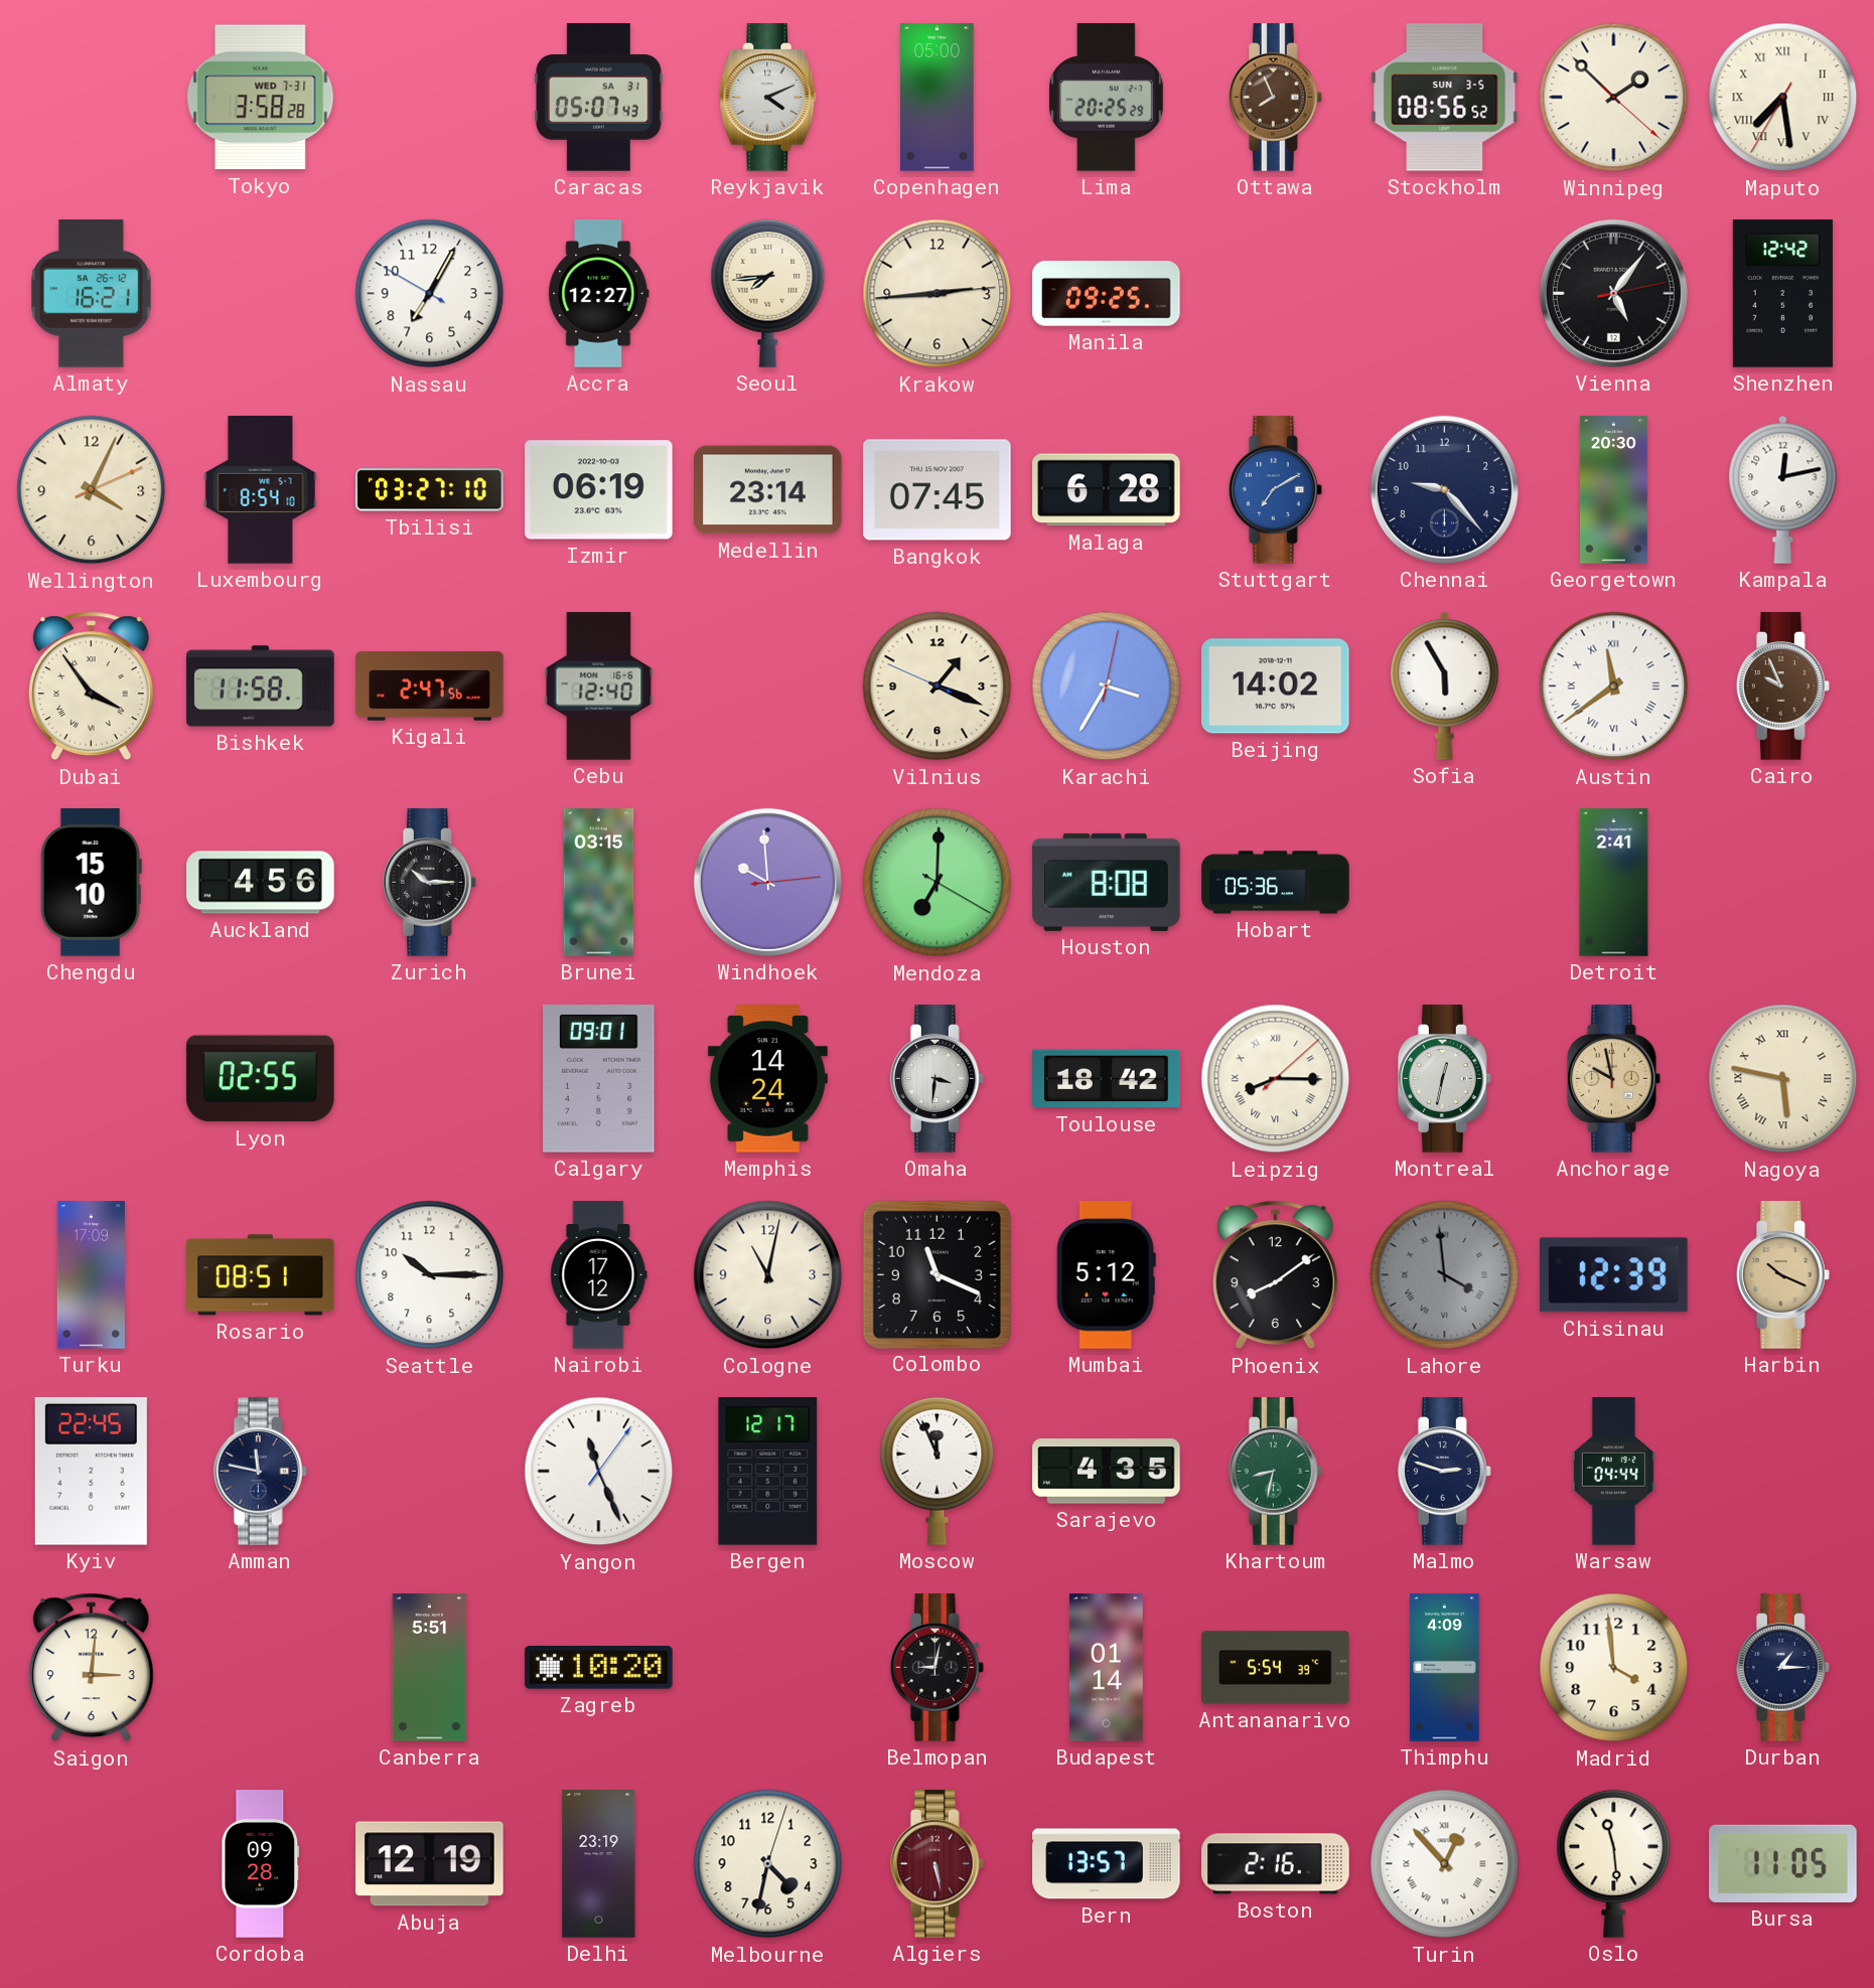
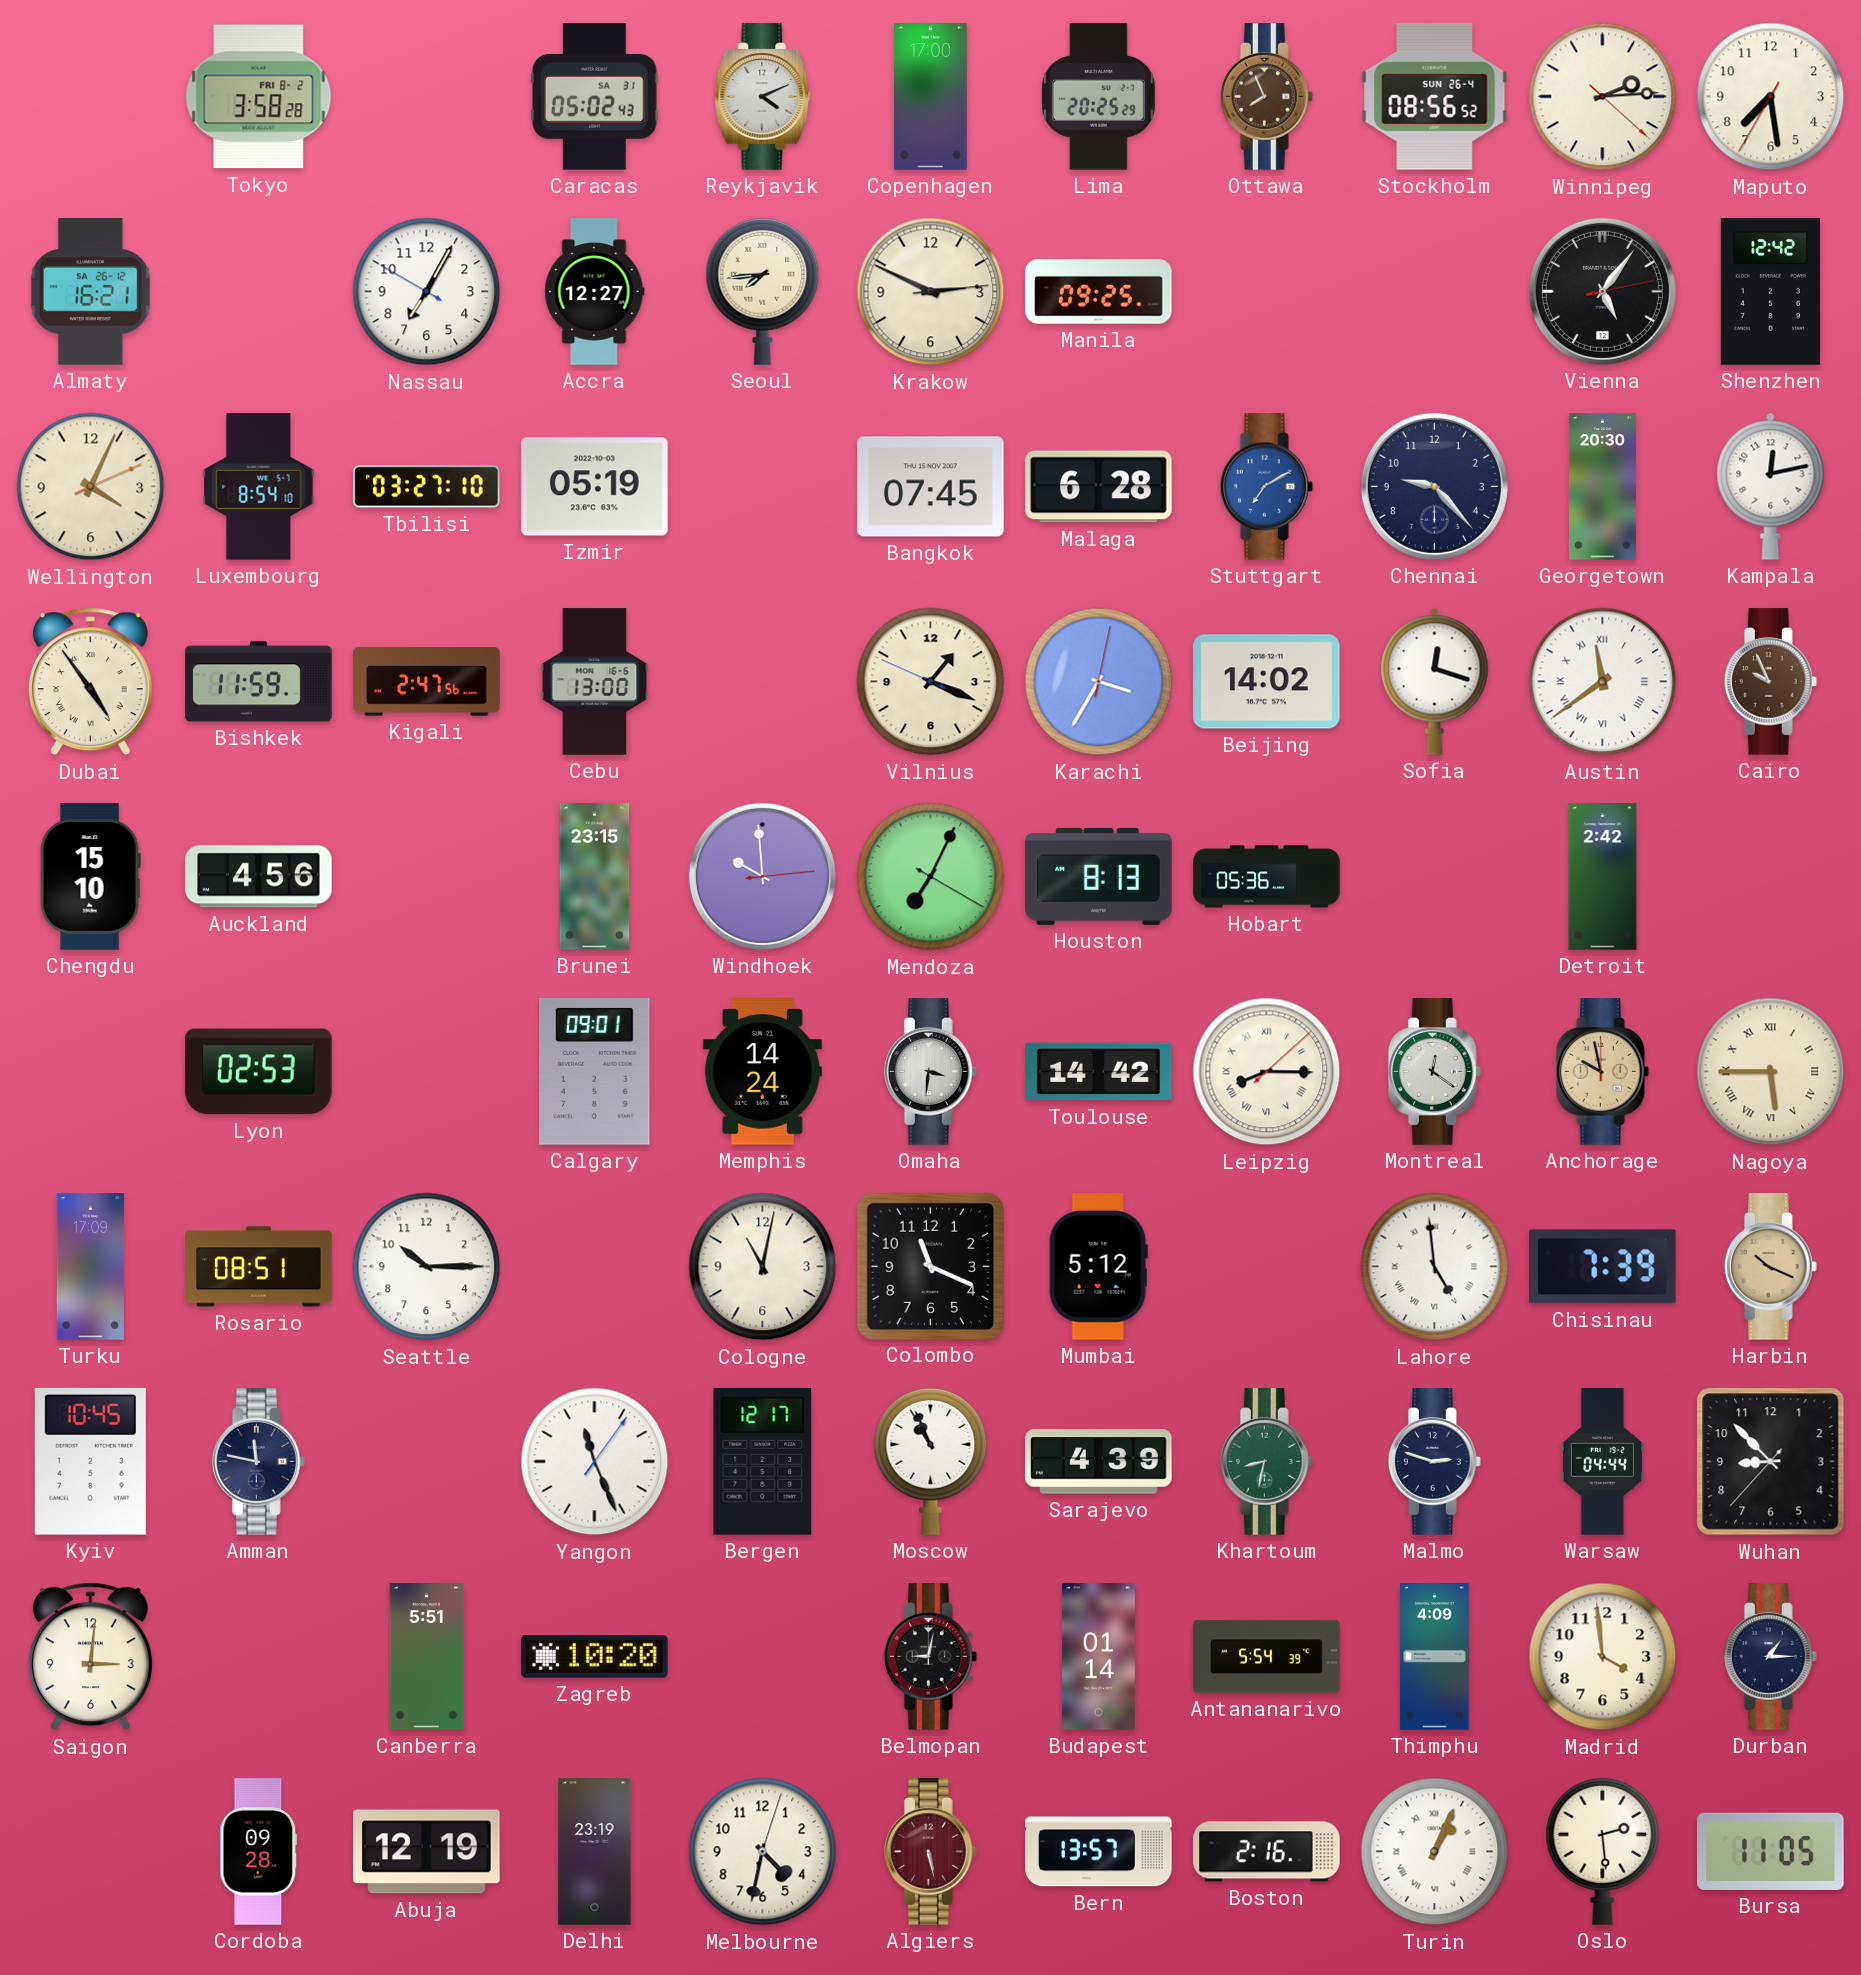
Tokyo date: WED 7-31 -> FRI 8-2 (259, 97)
Caracas: 05:07 -> 05:02 (595, 97)
Copenhagen: 05:00 -> 17:00 (931, 97)
Stockholm date: SUN 3-5 -> SUN 26-4 (1435, 97)
Winnipeg: 1:52 -> 2:14 (1603, 97)
Maputo numerals: Roman -> Arabic (1771, 97)
Krakow: 2:44 -> 2:49 (931, 292)
Izmir: 06:19 -> 05:19 (595, 487)
Medellin: 23:14 -> none (768, 490)
Dubai: 3:54 -> 4:54 (90, 682)
Bishkek: 11:58 -> 11:59 (259, 682)
Cebu: 12:40 -> 13:00 (595, 682)
Sofia: 5:55 -> 12:18 (1435, 681)
Zurich: 10:15 -> none (429, 883)
Brunei: 03:15 -> 23:15 (595, 877)
Mendoza: 7:00 -> 7:04 (931, 877)
Houston: 8:08 -> 8:13 (1099, 876)
Detroit: 2:41 -> 2:42 (1603, 877)
Lyon: 02:55 -> 02:53 (259, 1072)
Toulouse: 18:42 -> 14:42 (1099, 1072)
Montreal: 12:32 -> 12:21 (1434, 1072)
Nagoya: 5:47 -> 5:45 (1771, 1072)
Nairobi: 17:12 -> none (599, 1275)
Phoenix: 8:09 -> none (1275, 1275)
Lahore: 3:59 -> 4:59 (1435, 1267)
Lahore dial: grey -> white (1435, 1267)
Chisinau: 12:39 -> 7:39 (1603, 1267)
Kyiv: 22:45 -> 10:45 (90, 1461)
Moscow: 11:56 -> 10:56 (931, 1461)
Sarajevo: 4:35 -> 4:39 (1099, 1462)
Wuhan: none -> 8:52 (1771, 1462)
Turin: 12:53 -> 1:04 (1435, 1852)
Oslo: 11:29 -> 2:29 (1603, 1851)
